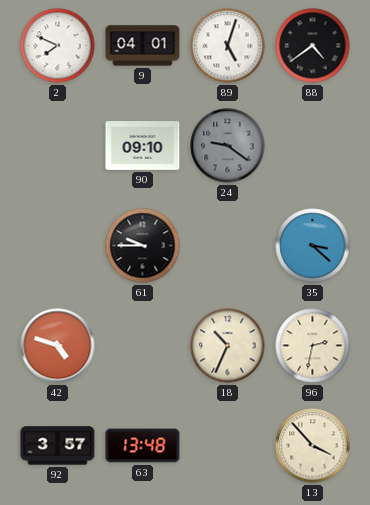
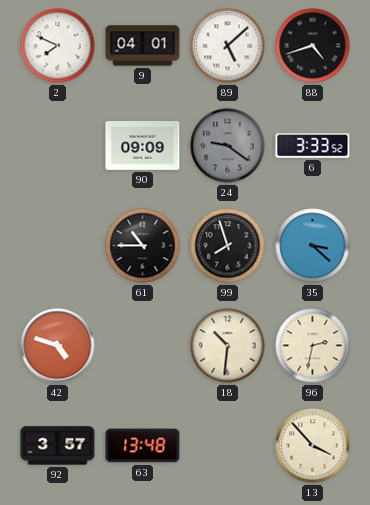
89: 5:03 -> 5:08 (228, 46)
88: 4:39 -> 4:42 (313, 46)
90: 09:10 -> 09:09 (143, 146)
6: none -> 3:33 (313, 146)
61: 9:45 -> 10:45 (143, 246)
99: none -> 7:57 (228, 246)
18: 10:34 -> 10:31 (228, 346)
